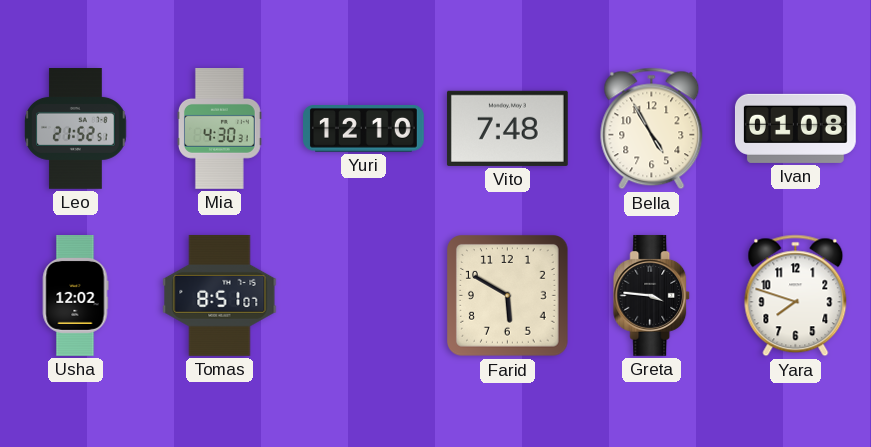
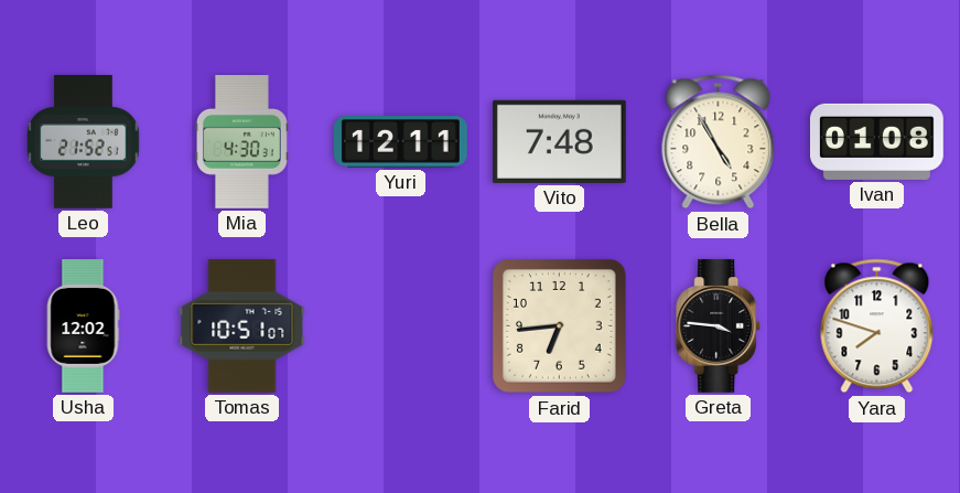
Yuri: 12:10 -> 12:11 (401, 142)
Tomas: 8:51 -> 10:51 (242, 325)
Farid: 5:50 -> 6:44 (560, 326)
